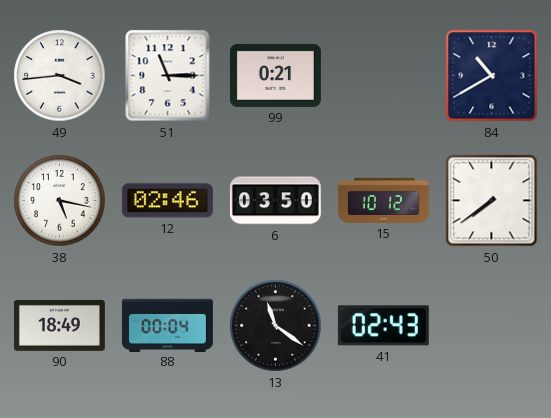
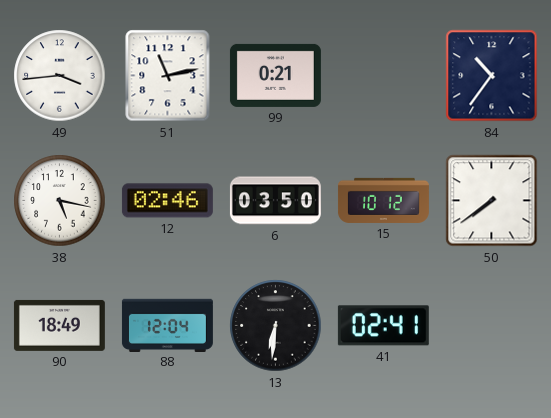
51: 11:15 -> 11:13 (168, 76)
84: 10:40 -> 10:36 (492, 76)
88: 00:04 -> 12:04 (167, 325)
13: 11:21 -> 6:31 (276, 326)
41: 02:43 -> 02:41 (383, 326)
